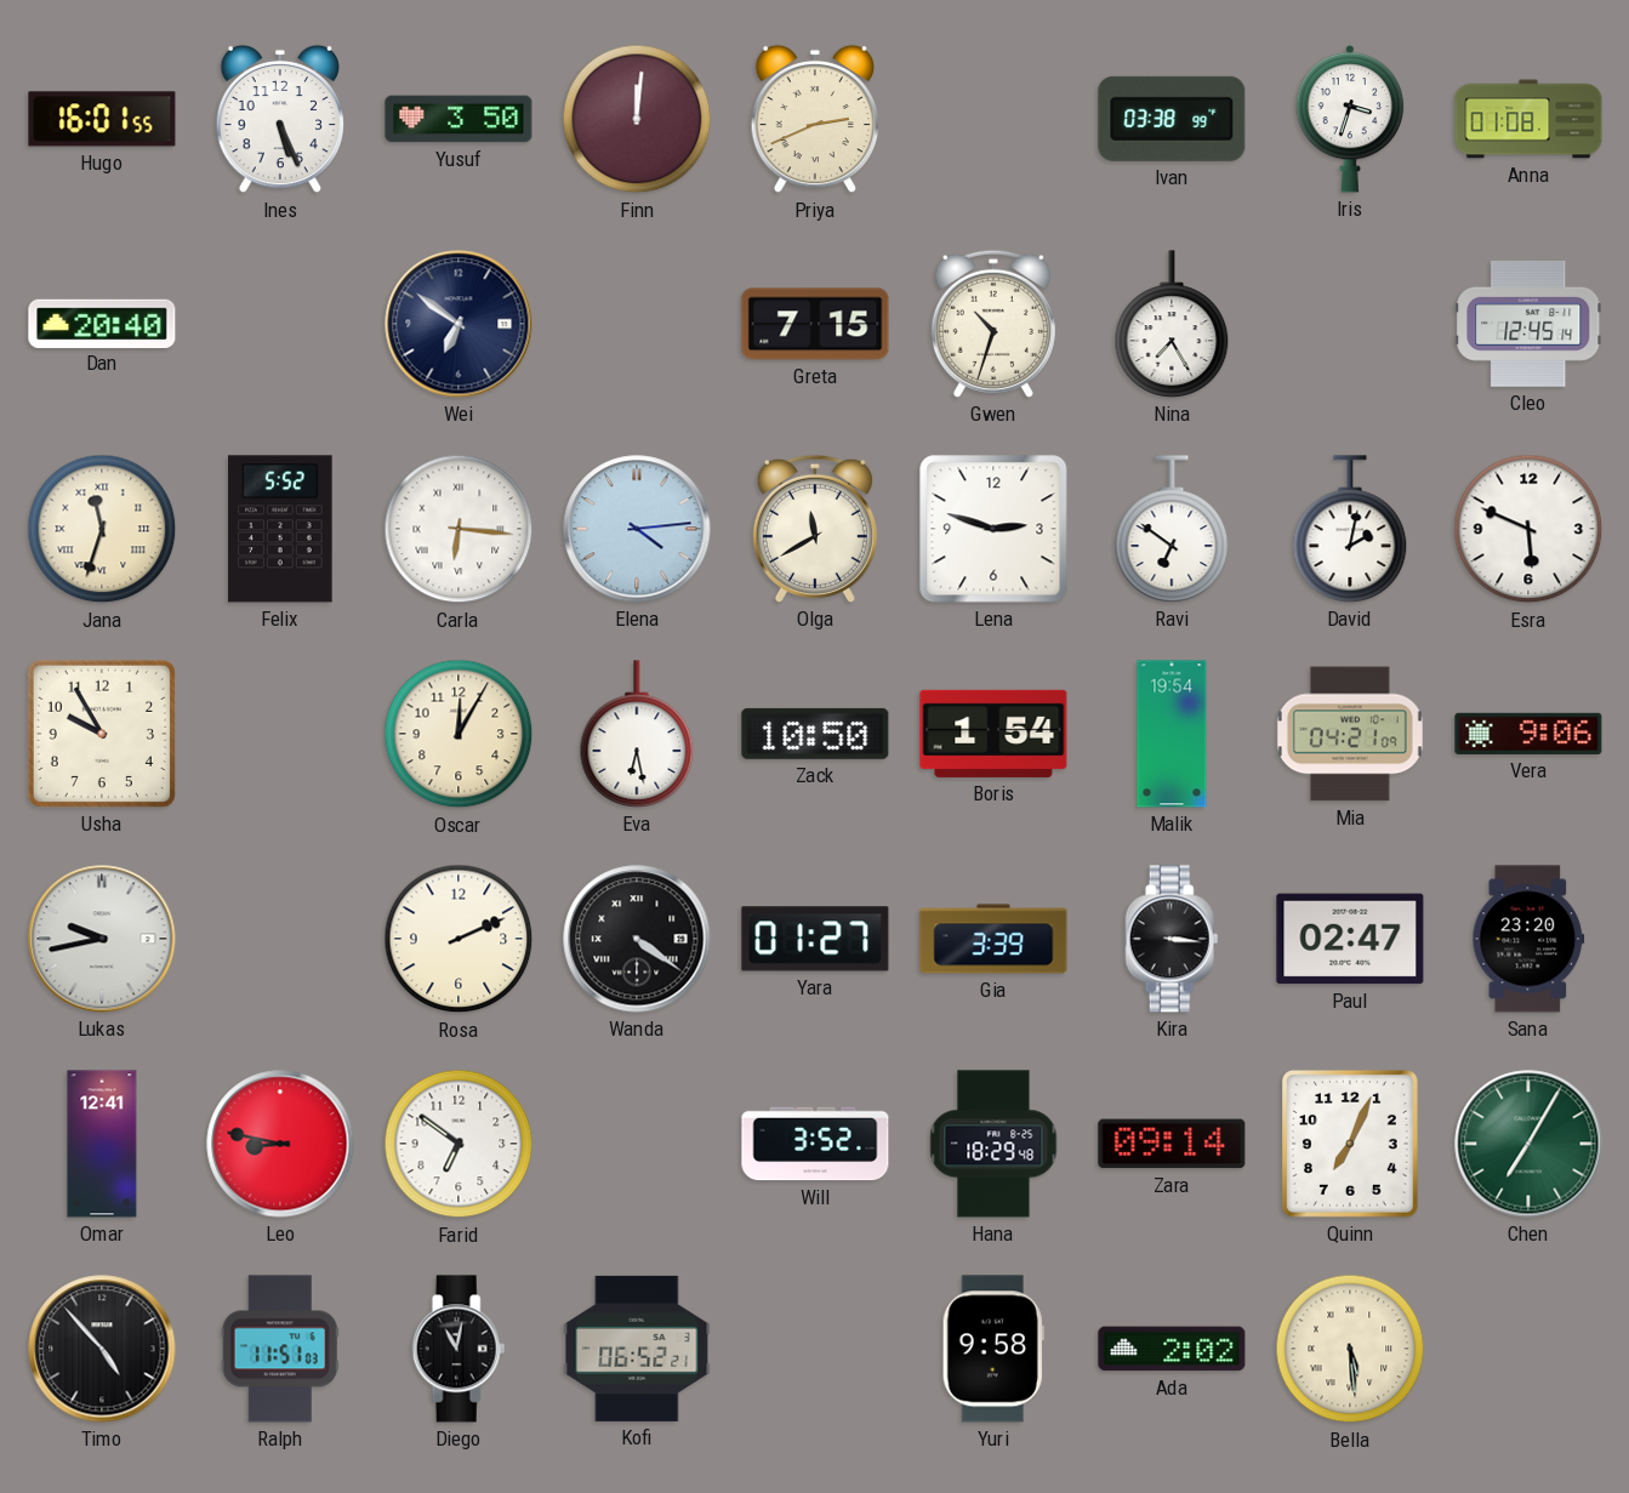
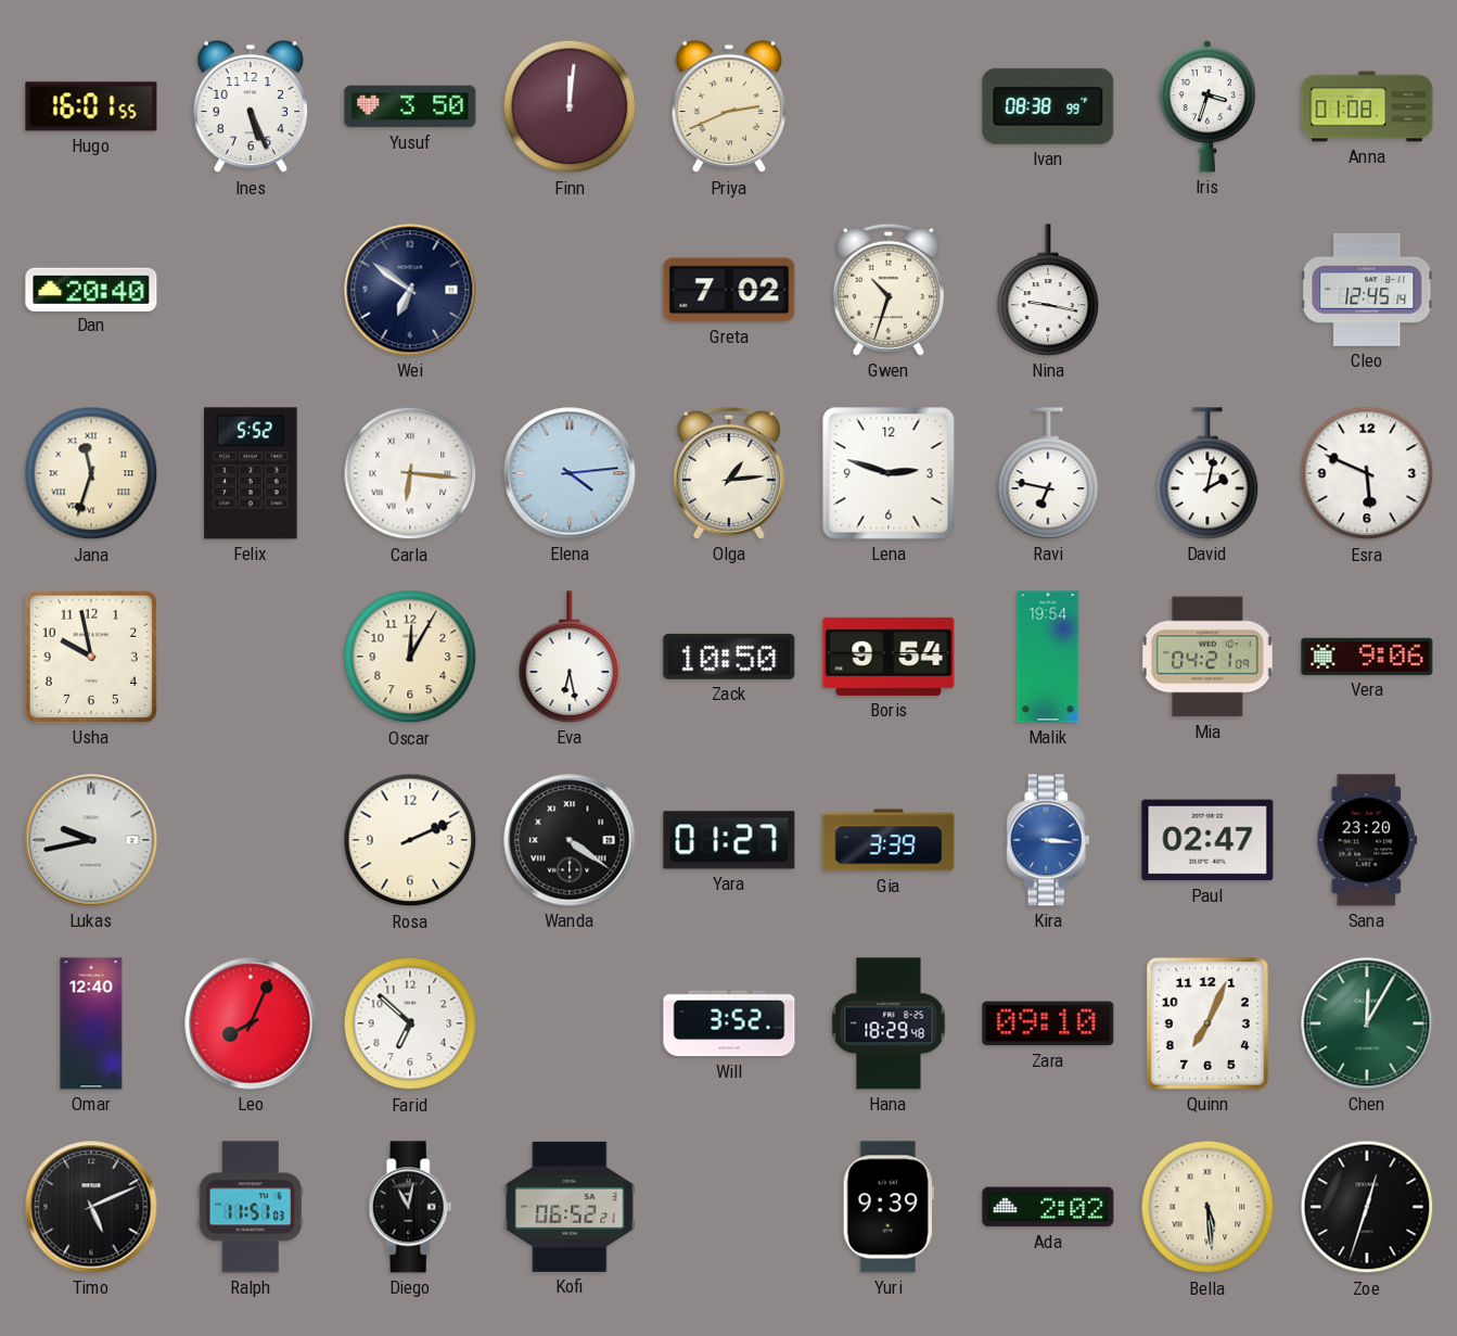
Ivan: 03:38 -> 08:38 (1048, 106)
Greta: 7:15 -> 7:02 (729, 290)
Nina: 7:25 -> 9:17 (1048, 290)
Olga: 11:40 -> 1:14 (729, 473)
Ravi: 6:51 -> 6:47 (1048, 473)
Usha: 9:55 -> 9:58 (91, 657)
Boris: 1:54 -> 9:54 (889, 657)
Kira dial: black -> blue (1048, 840)
Omar: 12:41 -> 12:40 (91, 1023)
Leo: 8:47 -> 8:04 (251, 1023)
Farid: 6:51 -> 6:52 (410, 1023)
Zara: 09:14 -> 09:10 (1048, 1023)
Chen: 7:05 -> 12:05 (1367, 1023)
Timo: 4:53 -> 5:11 (91, 1207)
Yuri: 9:58 -> 9:39 (889, 1207)
Zoe: none -> 12:33 (1367, 1207)
